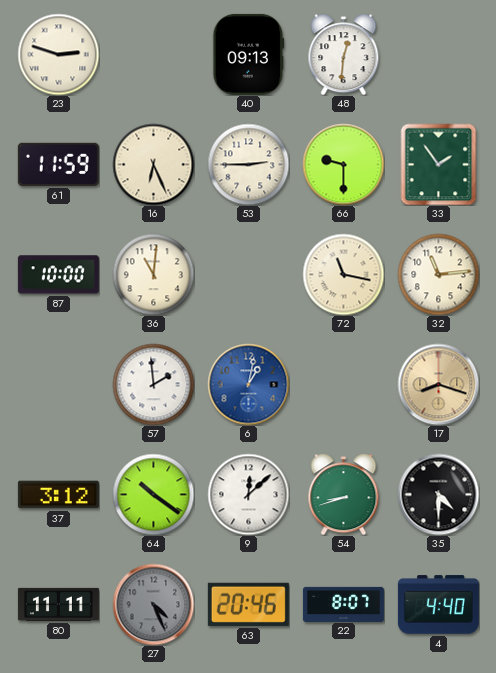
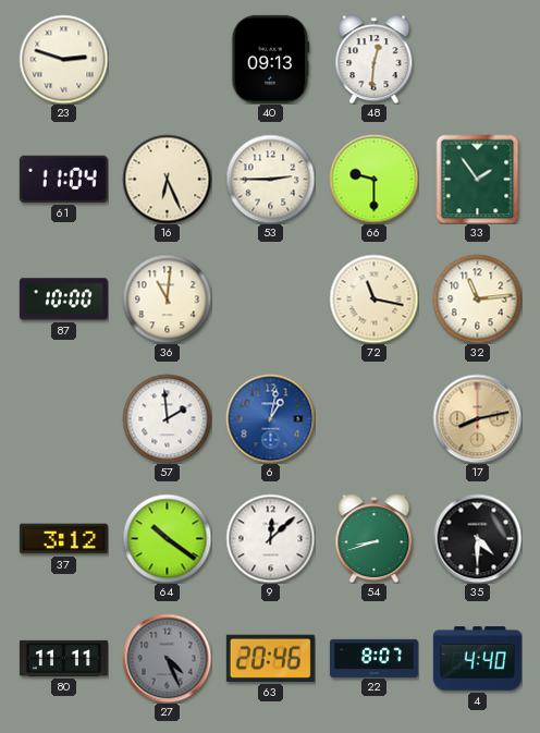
61: 11:59 -> 11:04 (63, 179)
17: 8:18 -> 8:13 (477, 418)
